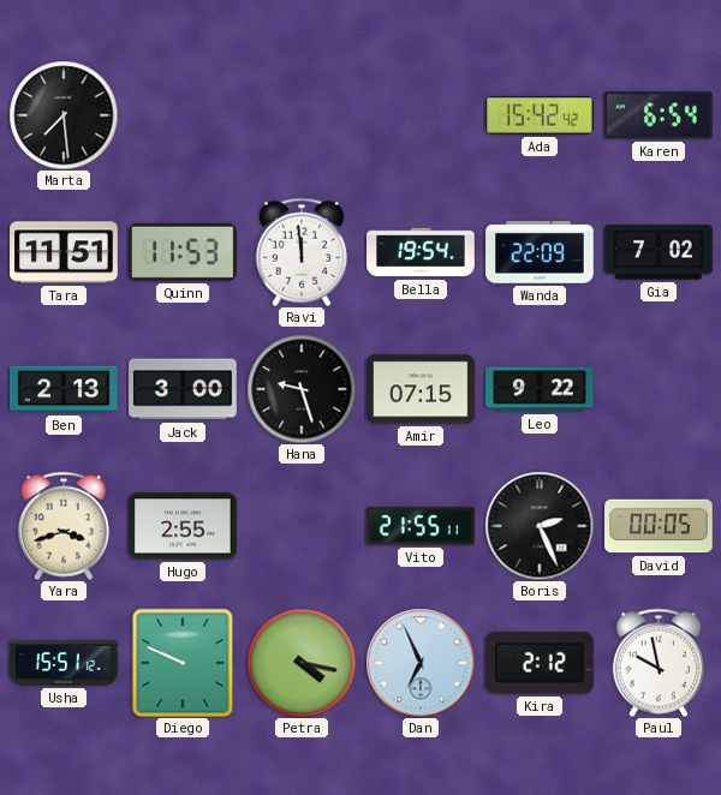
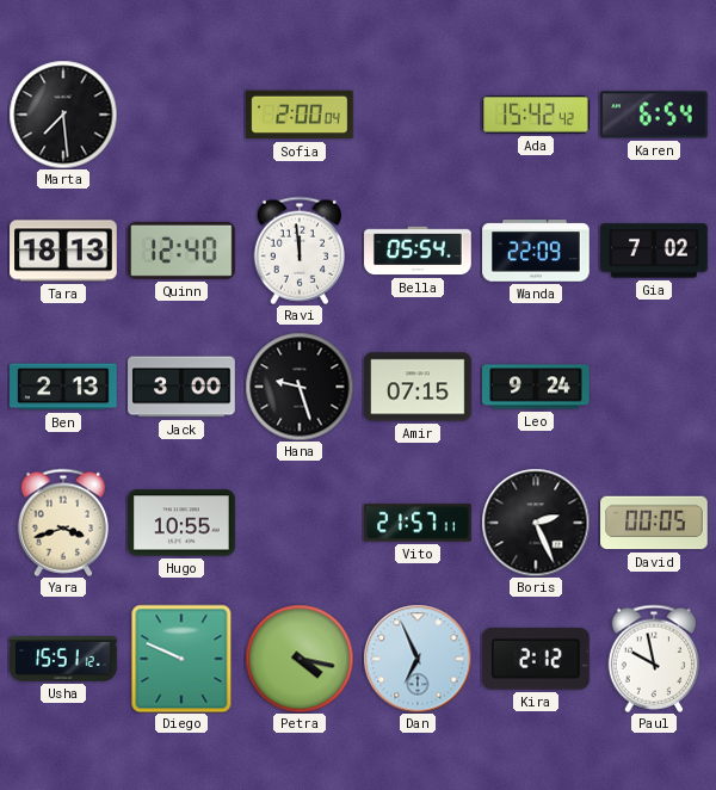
Sofia: none -> 2:00 (300, 115)
Tara: 11:51 -> 18:13 (63, 251)
Quinn: 11:53 -> 12:40 (183, 251)
Bella: 19:54 -> 05:54 (418, 251)
Leo: 9:22 -> 9:24 (536, 387)
Hugo: 2:55 -> 10:55 (181, 523)
Vito: 21:55 -> 21:57 (419, 523)
